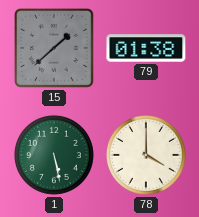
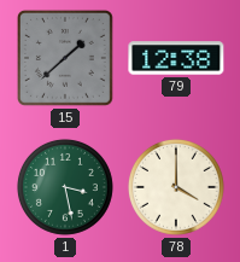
79: 01:38 -> 12:38 (176, 58)
1: 5:28 -> 3:28 (65, 187)
